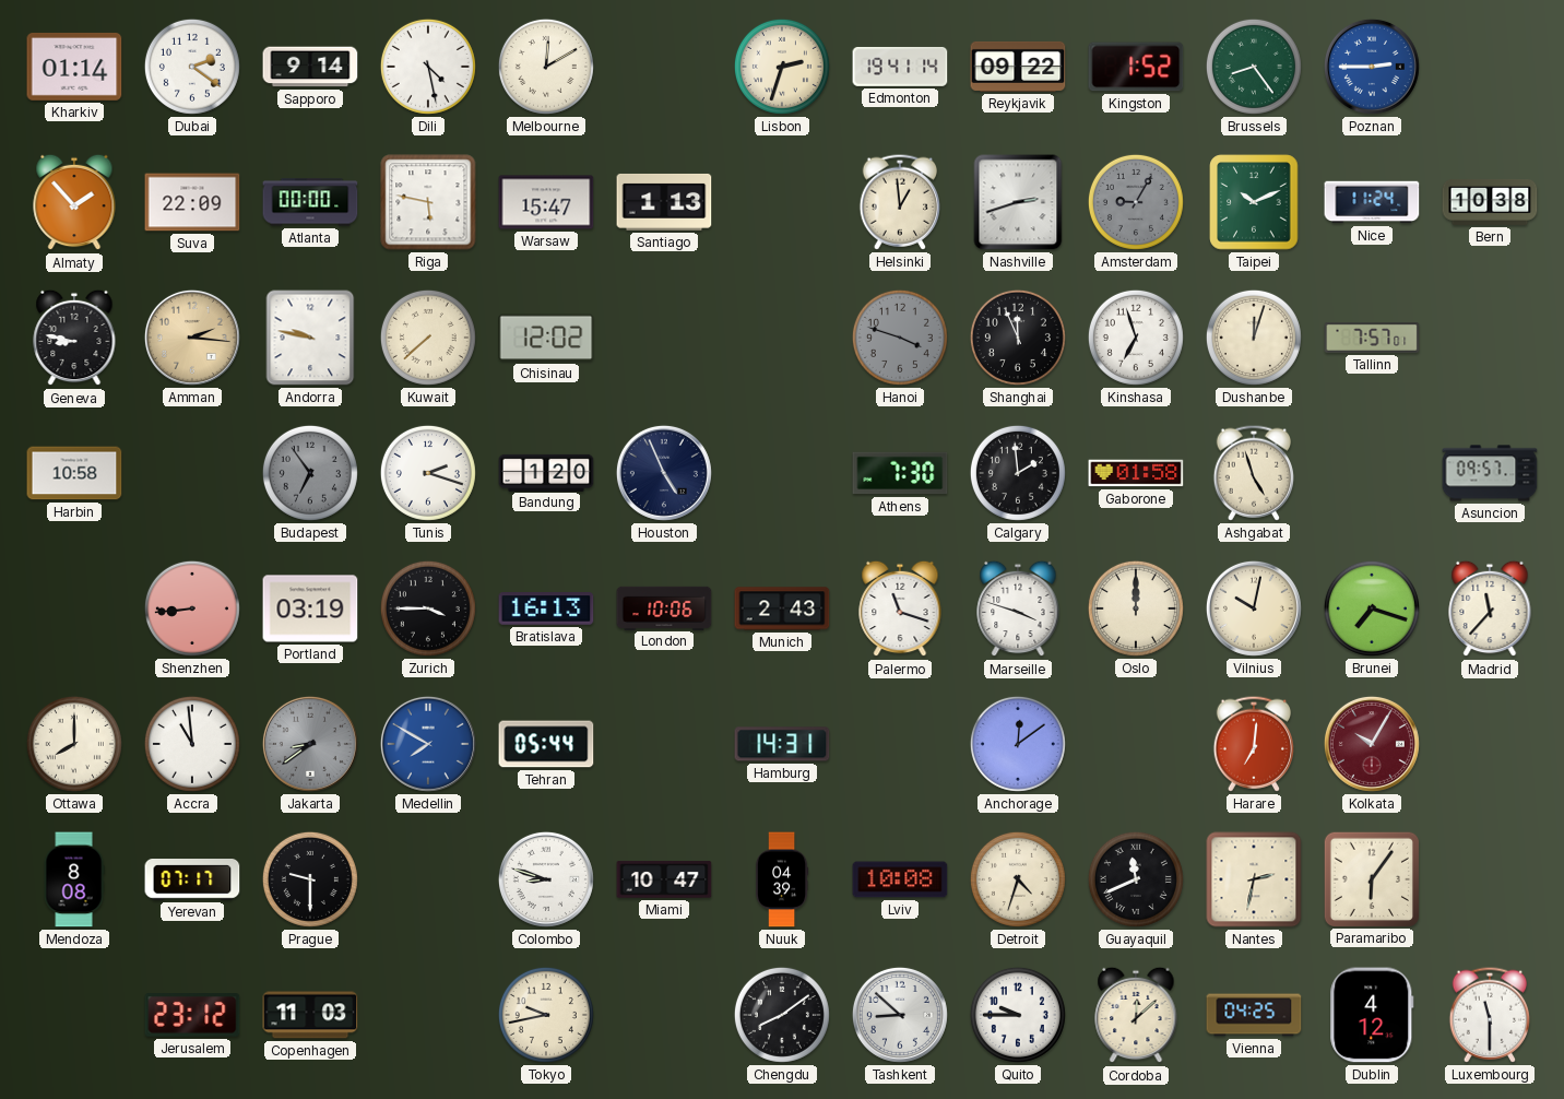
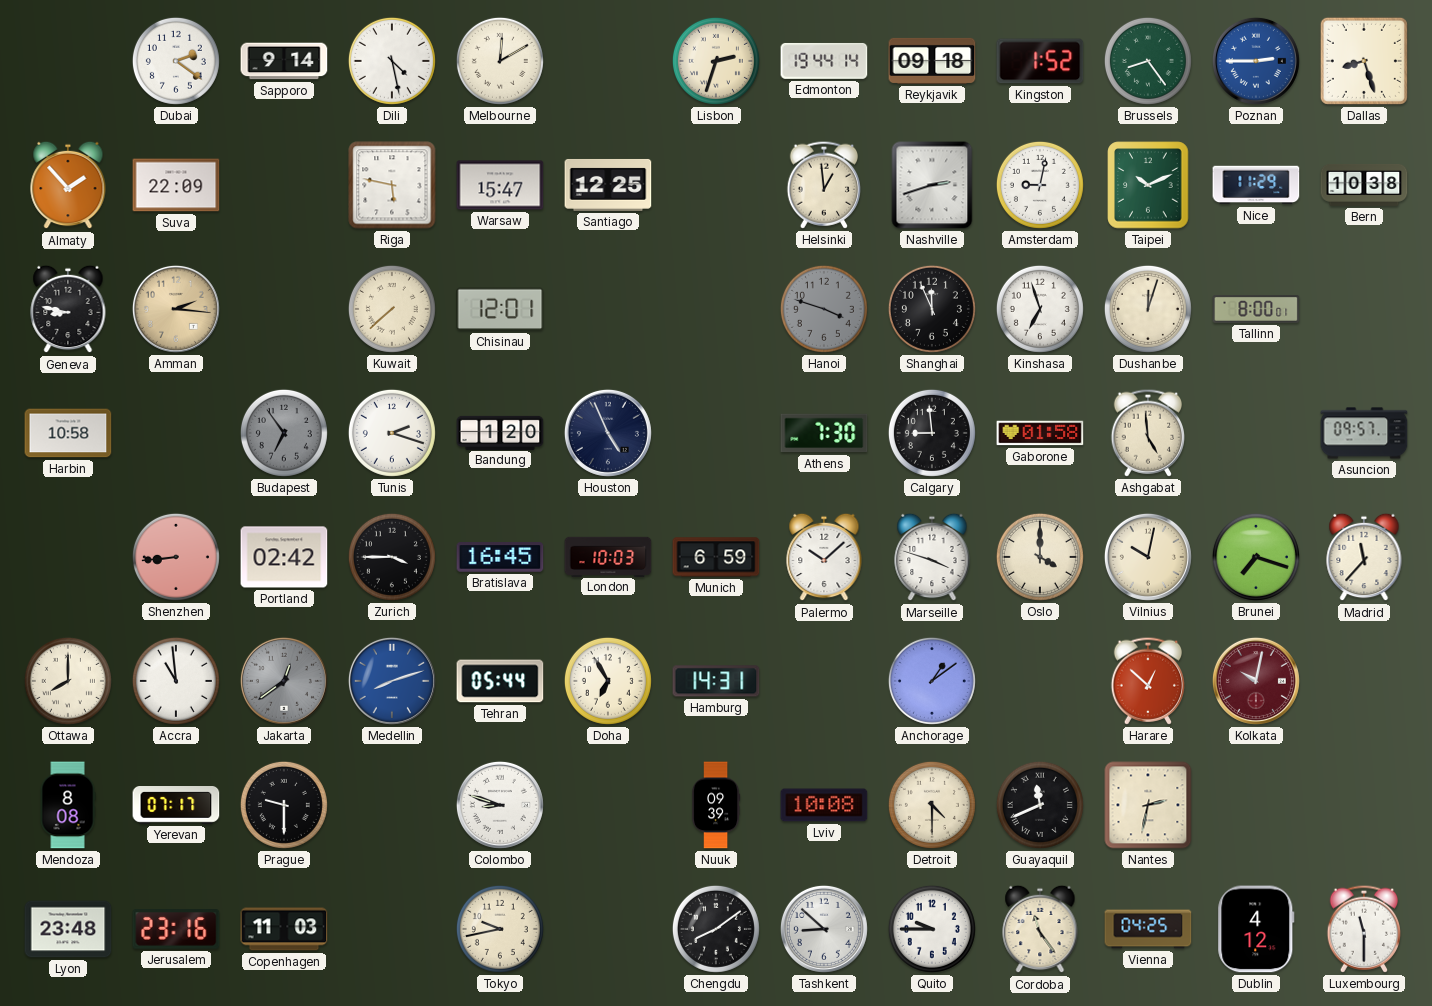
Kharkiv: 01:14 -> none (74, 67)
Edmonton: 19:41 -> 19:44 (824, 61)
Reykjavik: 09:22 -> 09:18 (932, 61)
Dallas: none -> 8:27 (1364, 61)
Atlanta: 00:00 -> none (310, 202)
Santiago: 1:13 -> 12:25 (608, 185)
Amsterdam: 9:05 -> 9:02 (1040, 185)
Amsterdam dial: grey -> white (1040, 185)
Nice: 11:24 -> 11:29 (1256, 185)
Andorra: 9:47 -> none (310, 338)
Chisinau: 12:02 -> 12:01 (500, 309)
Tallinn: 7:57 -> 8:00 (1256, 310)
Calgary: 1:59 -> 8:59 (932, 433)
Ashgabat: 4:57 -> 4:59 (1147, 433)
Portland: 03:19 -> 02:42 (284, 557)
Bratislava: 16:13 -> 16:45 (500, 557)
London: 10:06 -> 10:03 (608, 556)
Munich: 2:43 -> 6:59 (716, 557)
Palermo: 11:18 -> 10:08 (824, 557)
Oslo: 12:00 -> 4:00 (1040, 557)
Jakarta: 8:39 -> 12:39 (284, 681)
Medellin: 7:50 -> 8:12 (392, 681)
Doha: none -> 6:55 (608, 681)
Anchorage: 12:09 -> 1:09 (932, 681)
Harare: 7:01 -> 12:52 (1147, 681)
Kolkata: 10:05 -> 10:02 (1256, 681)
Miami: 10:47 -> none (664, 879)
Nuuk: 04:39 -> 09:39 (716, 805)
Detroit: 4:33 -> 4:30 (932, 805)
Paramaribo: 6:06 -> none (1371, 878)
Lyon: none -> 23:48 (68, 929)
Jerusalem: 23:12 -> 23:16 (176, 930)
Cordoba: 12:08 -> 11:24 (1040, 929)
